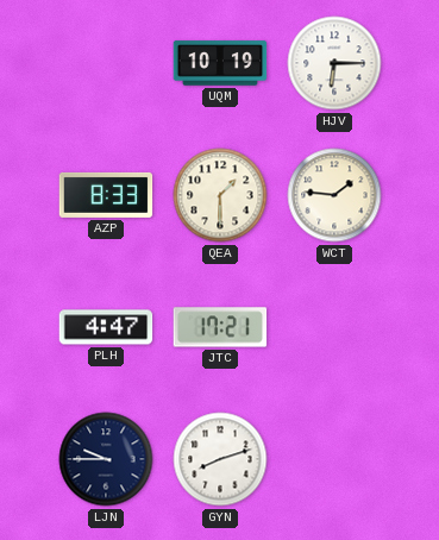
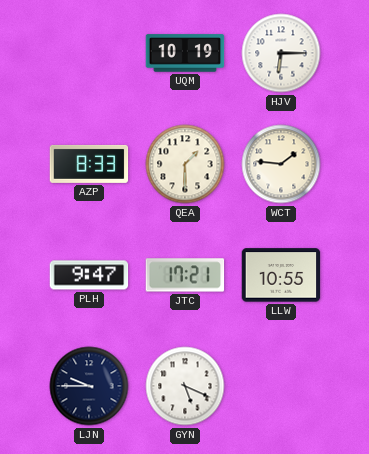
PLH: 4:47 -> 9:47 (89, 275)
LLW: none -> 10:55 (281, 275)
GYN: 8:12 -> 5:19 (185, 386)
